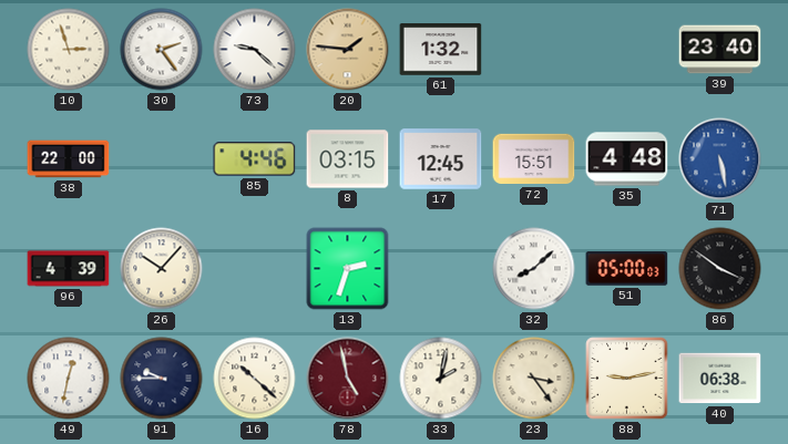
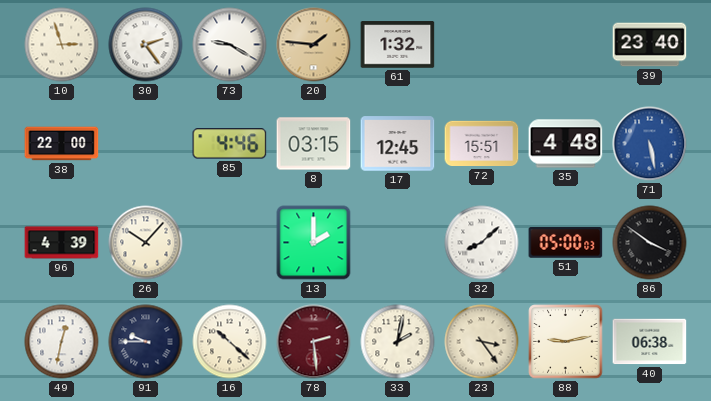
73: 9:22 -> 9:20 (230, 45)
13: 2:33 -> 2:00 (314, 243)
78: 4:58 -> 2:29 (314, 342)
